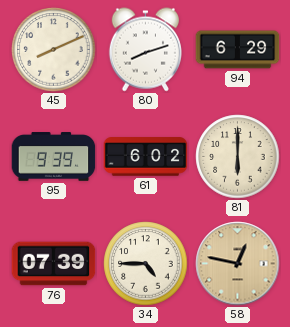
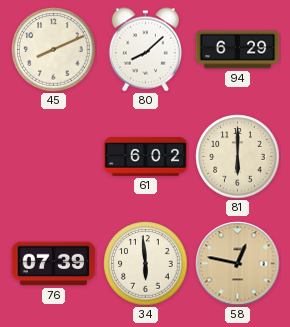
80: 8:12 -> 8:08 (145, 50)
95: 9:39 -> none (54, 157)
34: 4:45 -> 5:59 (146, 264)
